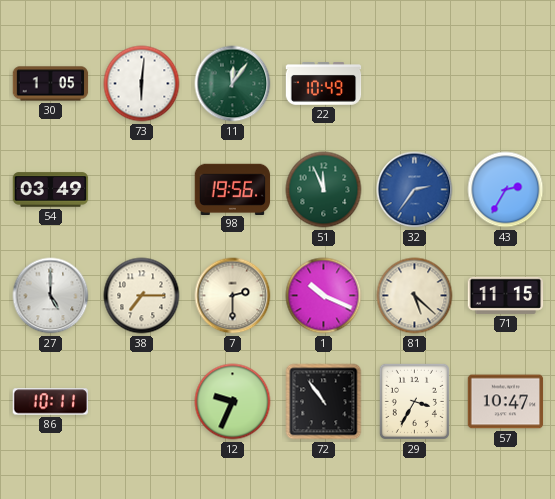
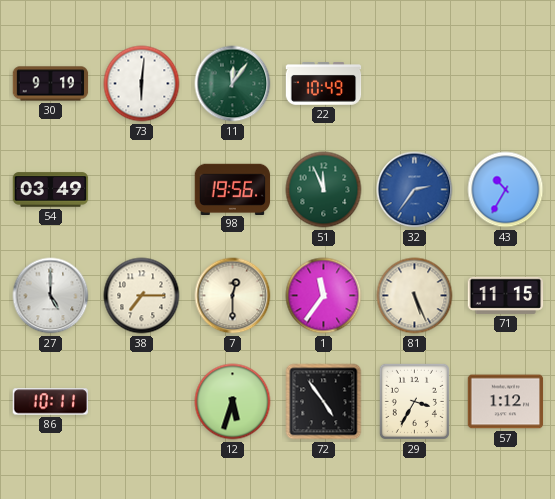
30: 1:05 -> 9:19 (51, 84)
43: 2:35 -> 10:35 (506, 190)
7: 2:30 -> 12:30 (233, 296)
1: 10:19 -> 11:36 (324, 296)
81: 5:22 -> 5:26 (415, 296)
12: 9:34 -> 5:33 (233, 402)
72: 10:54 -> 4:54 (324, 402)
57: 10:47 -> 1:12 (506, 402)
